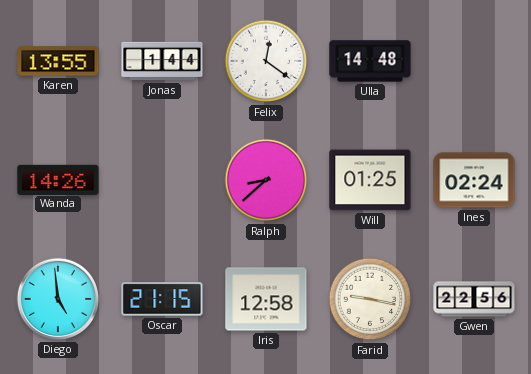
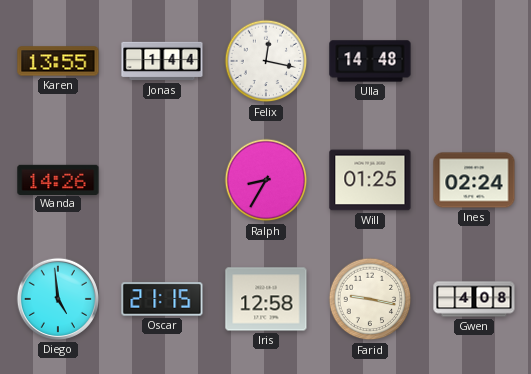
Felix: 12:21 -> 12:17 (266, 61)
Ralph: 8:38 -> 8:35 (266, 180)
Gwen: 22:56 -> 4:08 (474, 299)
